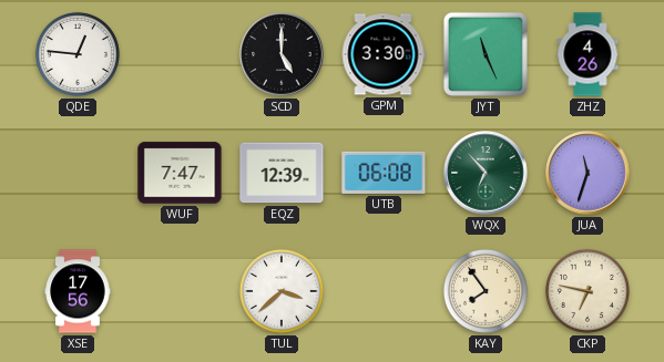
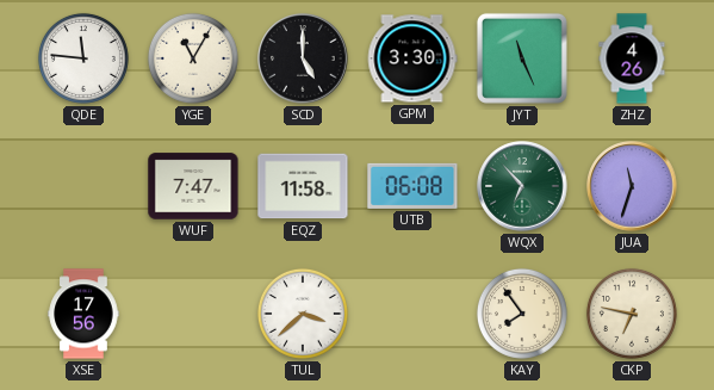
QDE: 12:46 -> 11:46 (83, 58)
YGE: none -> 11:05 (193, 58)
EQZ: 12:39 -> 11:58 (303, 186)
